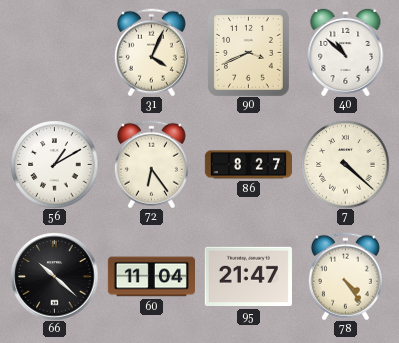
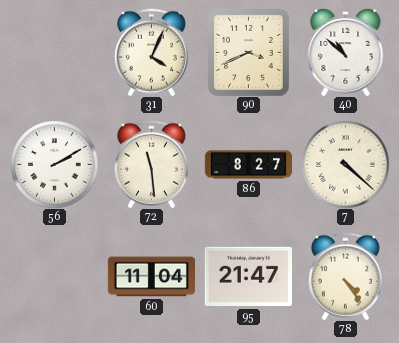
56: 1:10 -> 2:10 (54, 164)
72: 6:24 -> 11:29 (151, 164)
66: 10:22 -> none (54, 276)
